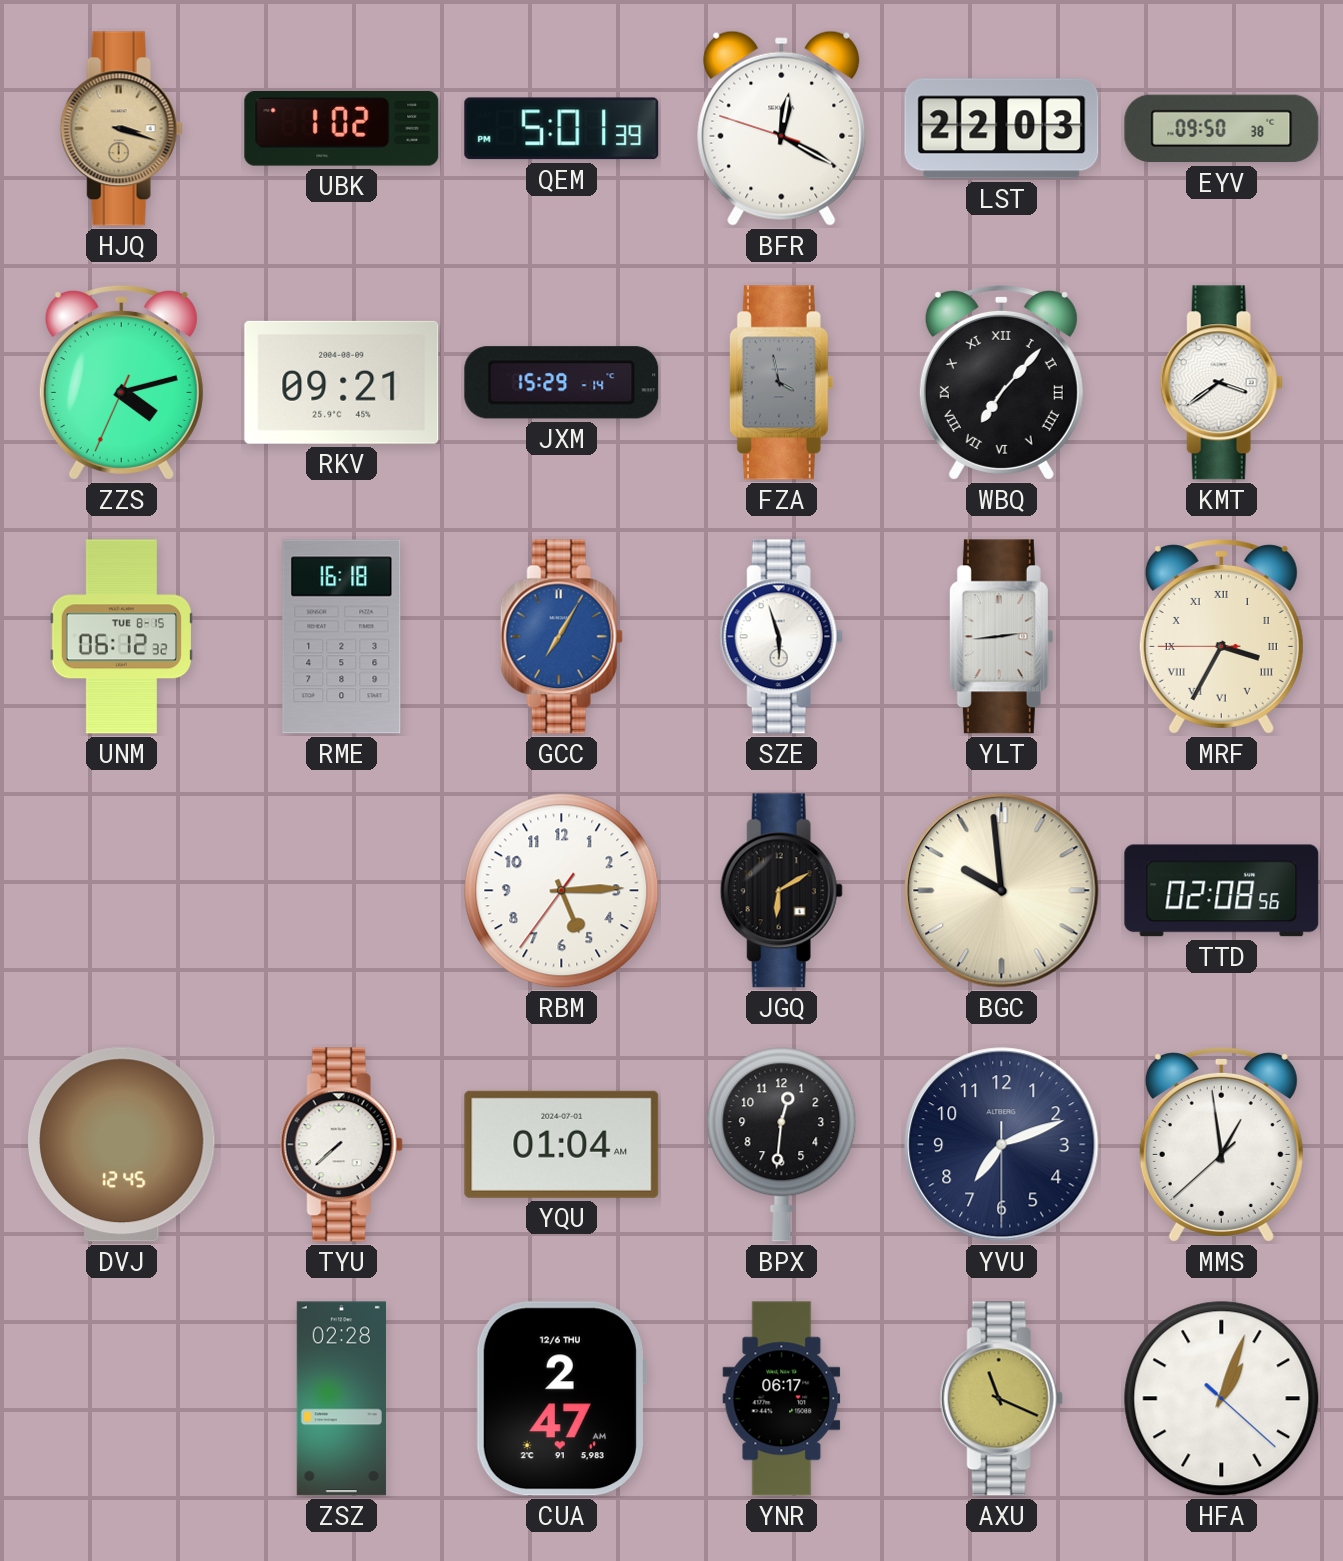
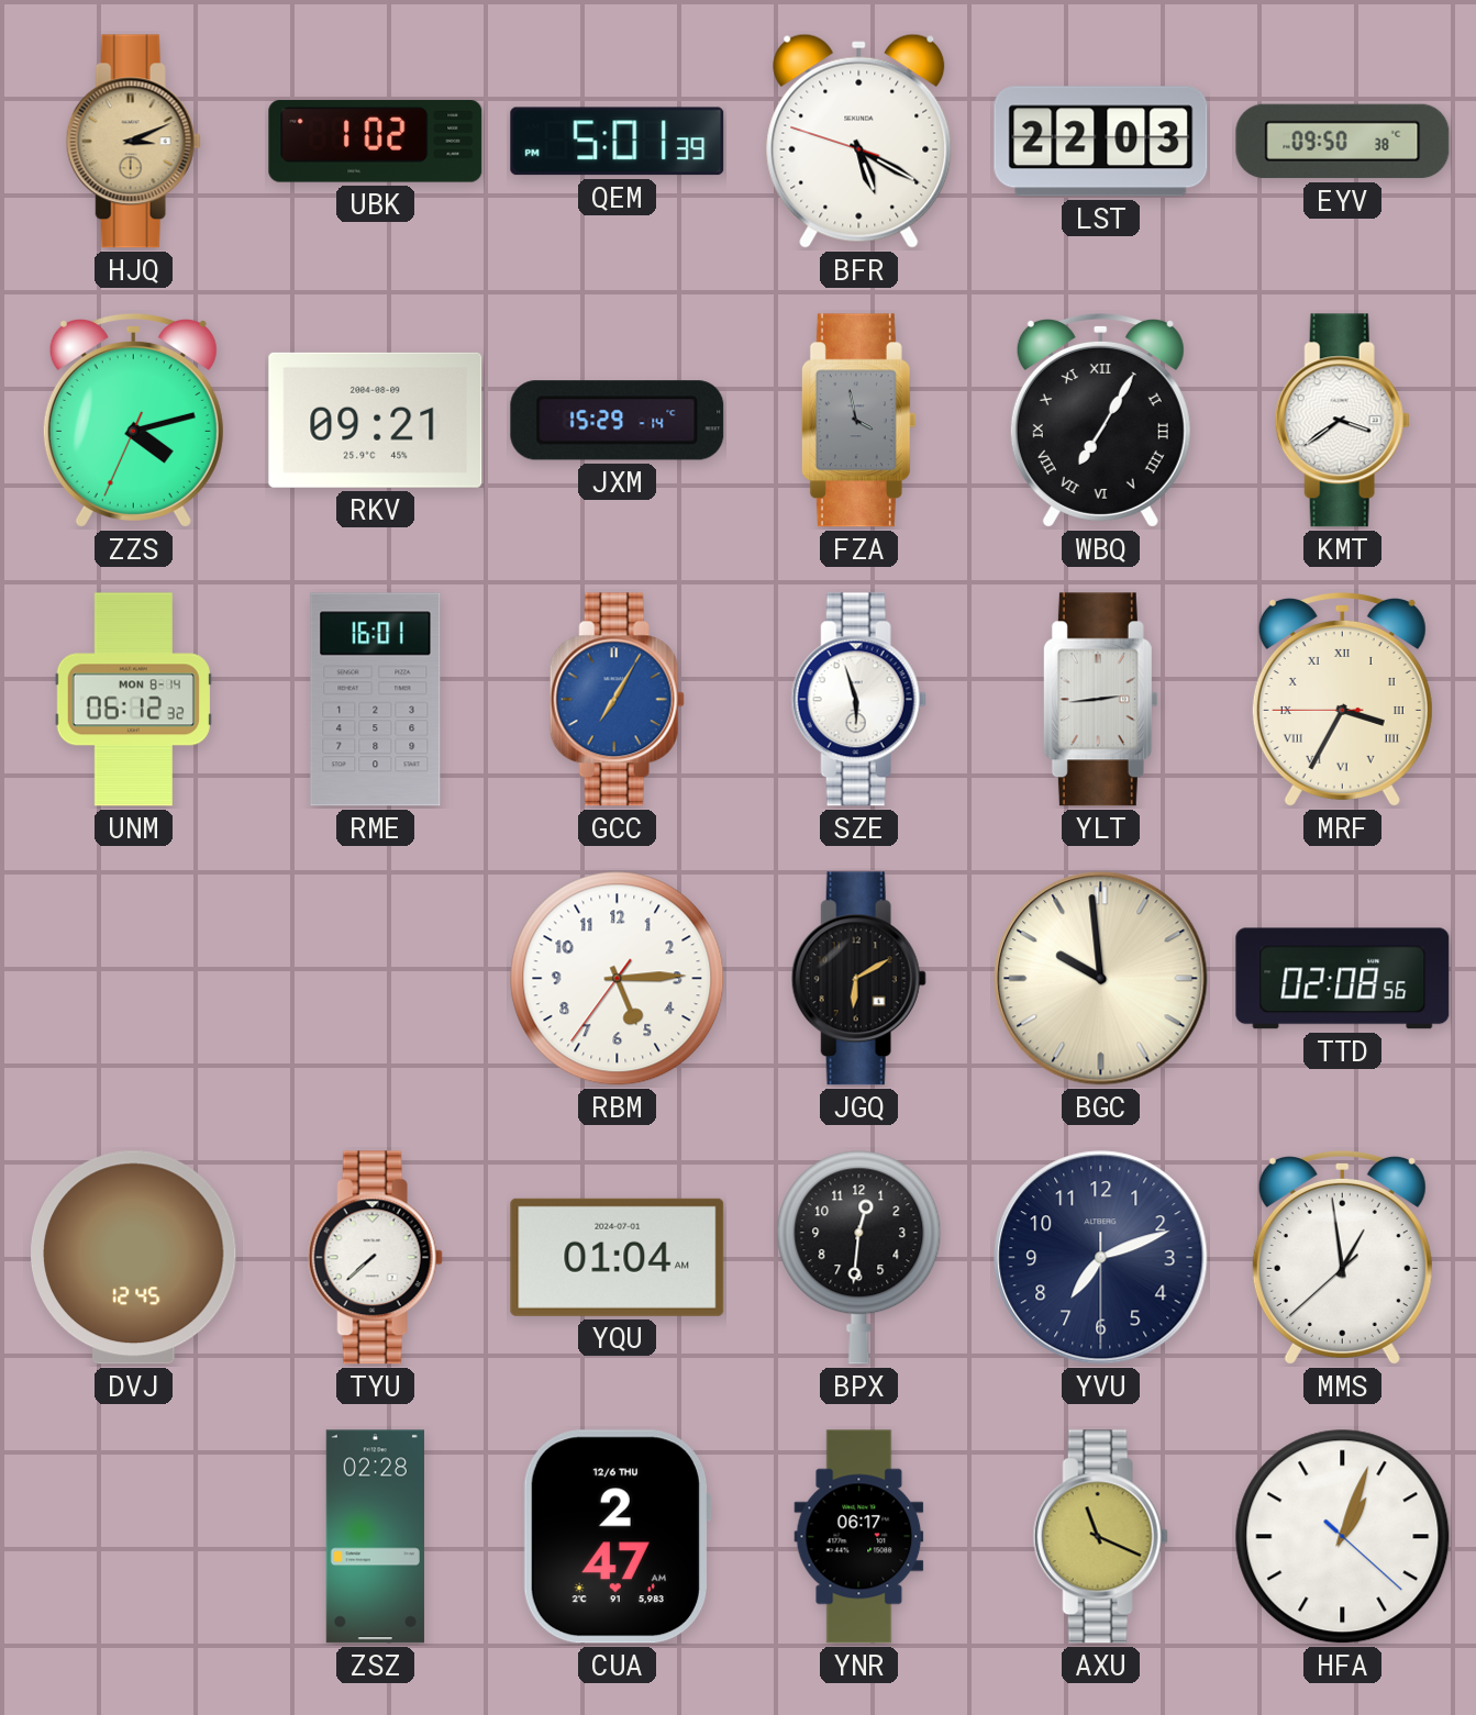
HJQ: 3:18 -> 3:11 (133, 142)
BFR: 12:19 -> 5:19 (859, 141)
WBQ: 7:07 -> 7:05 (1100, 420)
UNM date: TUE 8-15 -> MON 8-14 (133, 700)
RME: 16:18 -> 16:01 (376, 700)
